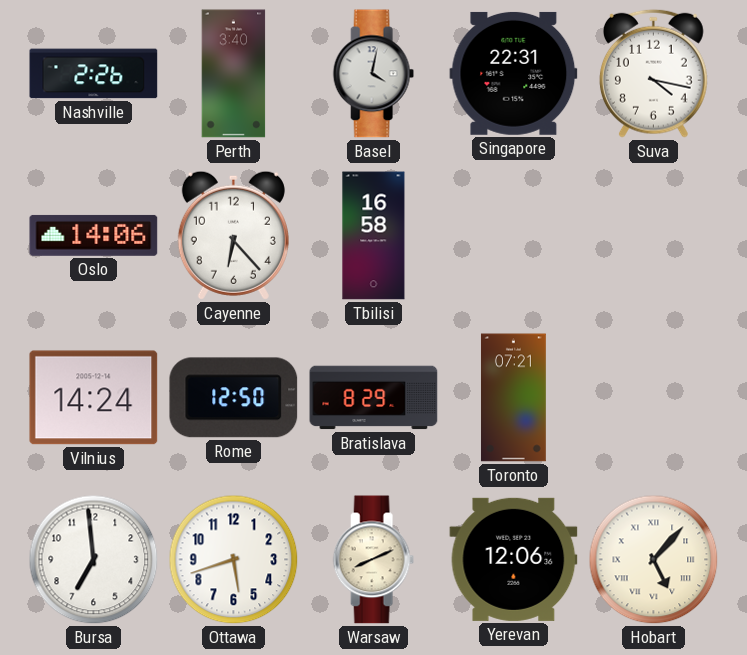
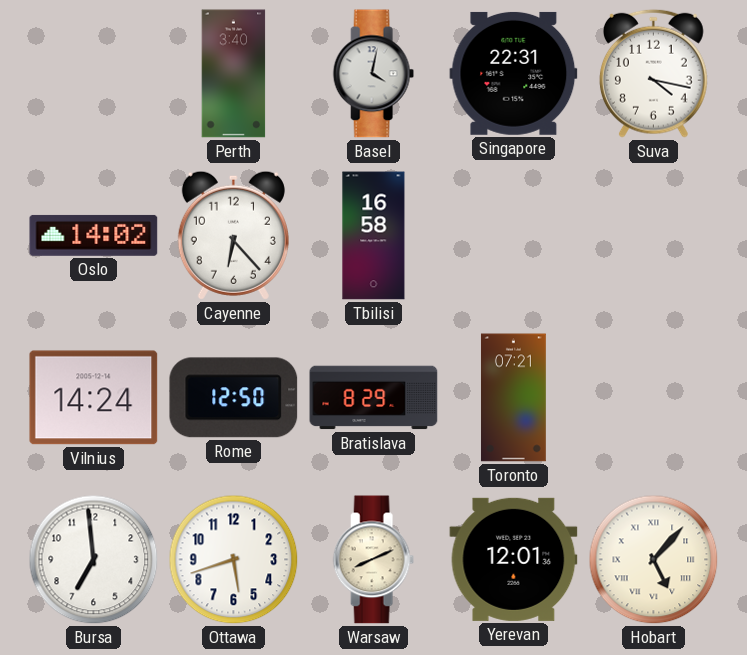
Nashville: 2:26 -> none (94, 74)
Oslo: 14:06 -> 14:02 (94, 235)
Yerevan: 12:06 -> 12:01 (514, 559)
